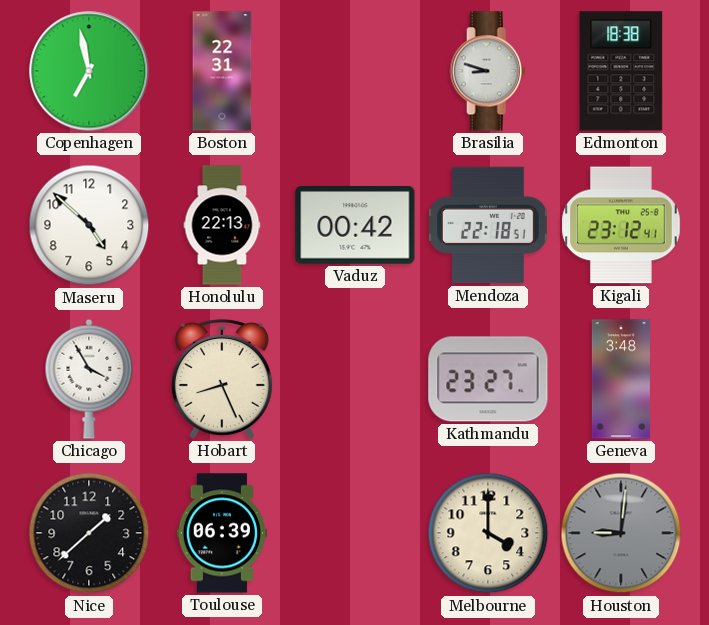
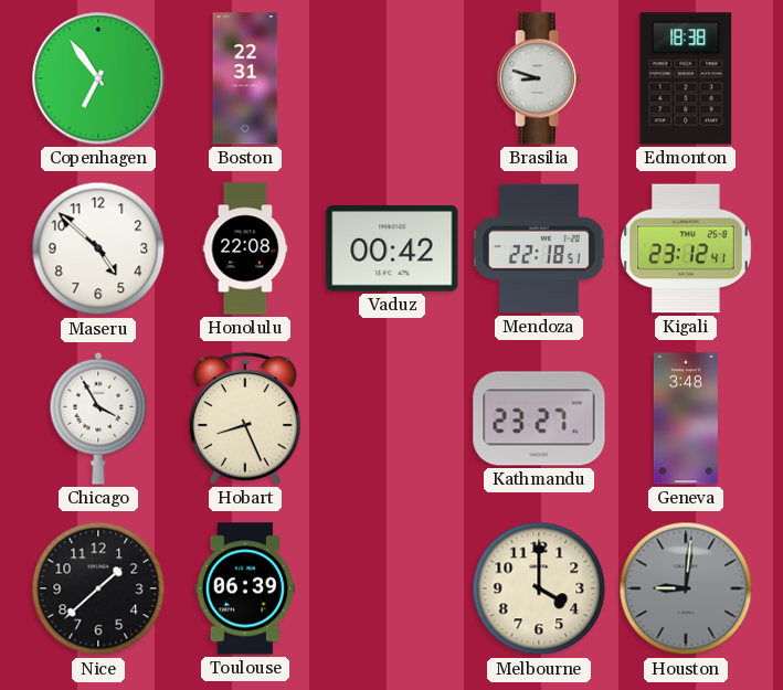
Copenhagen: 6:58 -> 6:54 (98, 78)
Honolulu: 22:13 -> 22:08 (245, 248)
